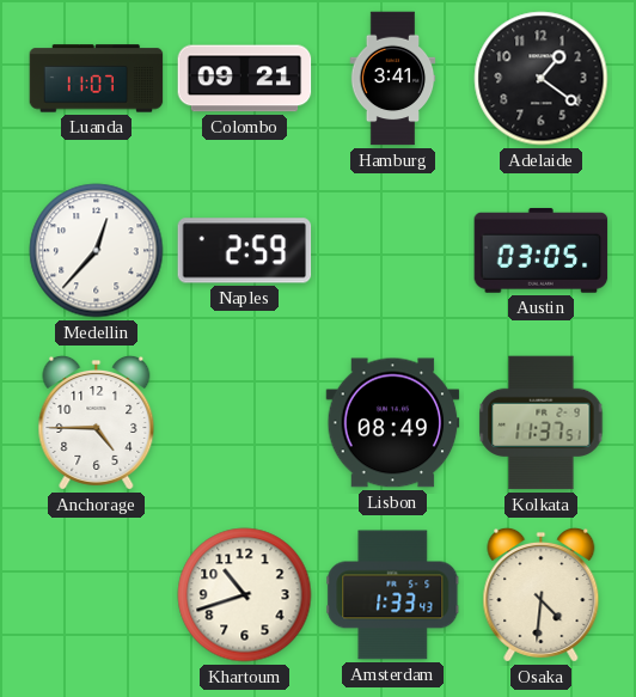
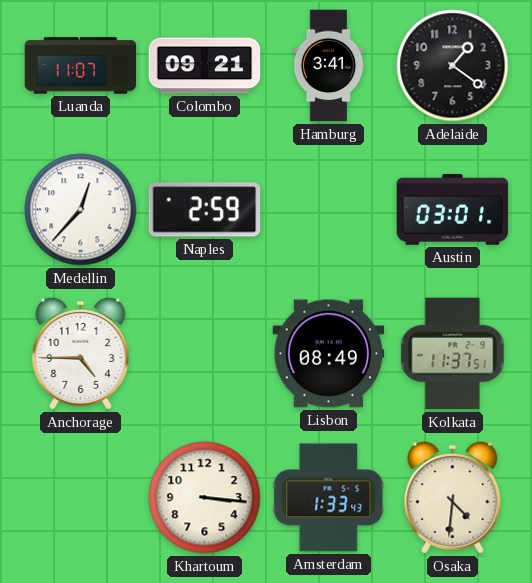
Austin: 03:05 -> 03:01 (453, 210)
Khartoum: 10:42 -> 3:16 (205, 498)
